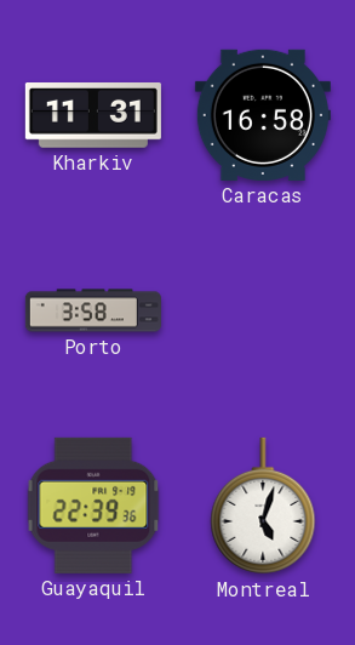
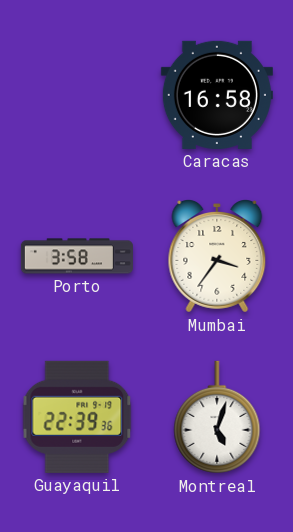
Kharkiv: 11:31 -> none (93, 116)
Mumbai: none -> 3:36 (217, 257)
